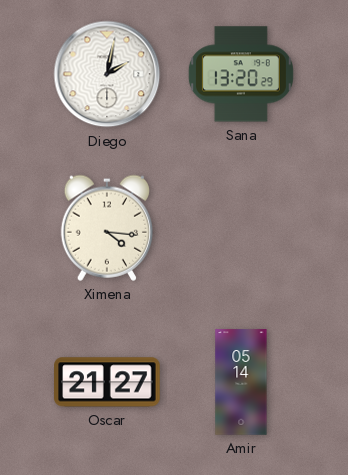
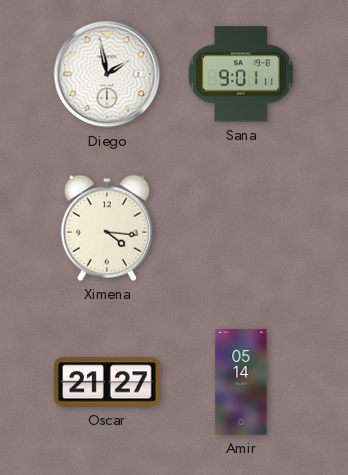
Diego: 2:02 -> 1:58 (107, 74)
Sana: 13:20 -> 9:01 (241, 74)
